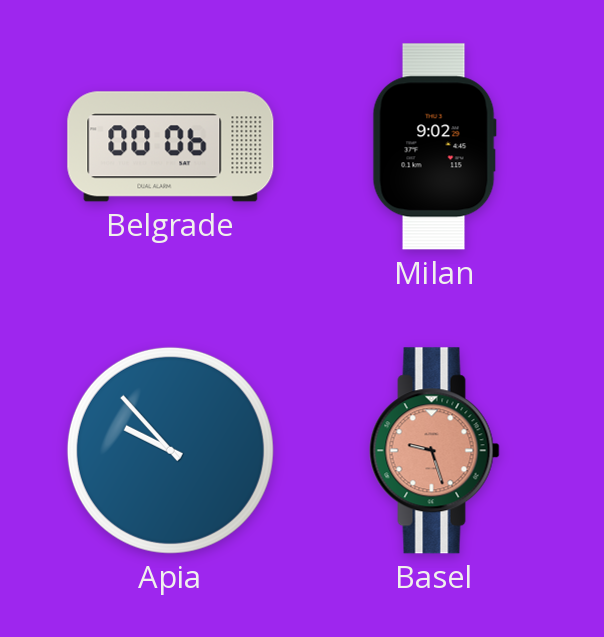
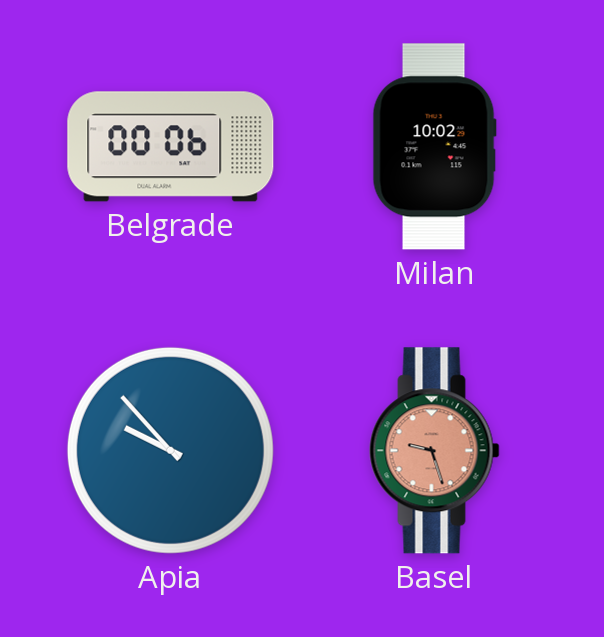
Milan: 9:02 -> 10:02 (434, 147)
